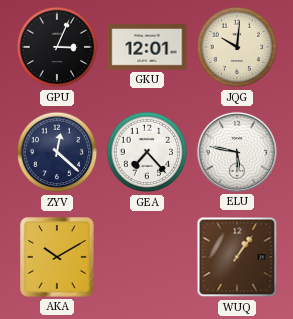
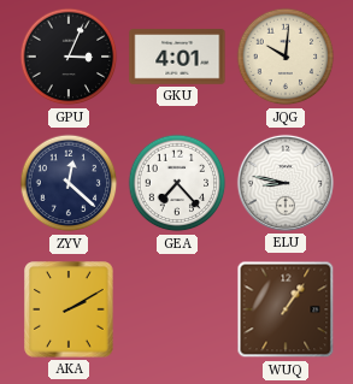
GKU: 12:01 -> 4:01 (177, 57)
ELU: 5:47 -> 8:47 (286, 183)
AKA: 10:10 -> 2:10 (69, 309)
